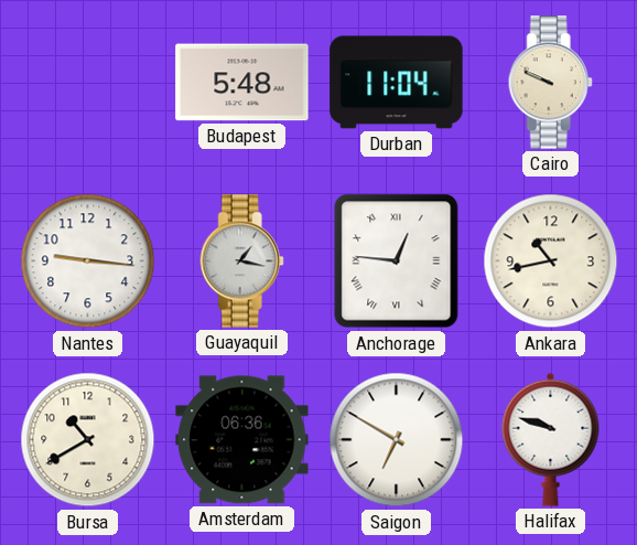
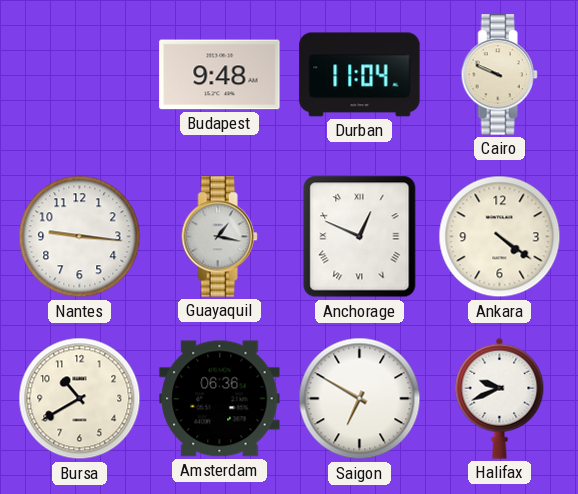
Budapest: 5:48 -> 9:48 (220, 75)
Anchorage: 12:46 -> 12:49 (360, 237)
Ankara: 10:43 -> 4:21 (500, 237)
Halifax: 9:48 -> 9:41 (500, 398)
